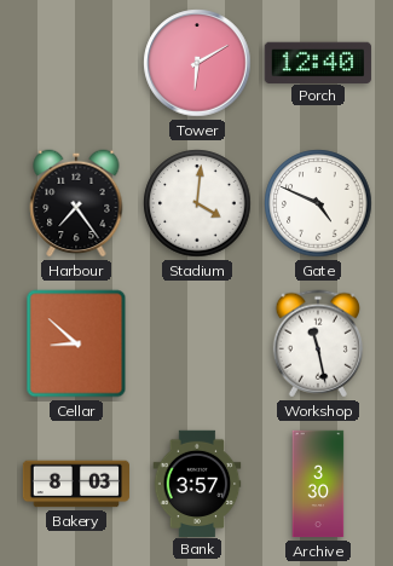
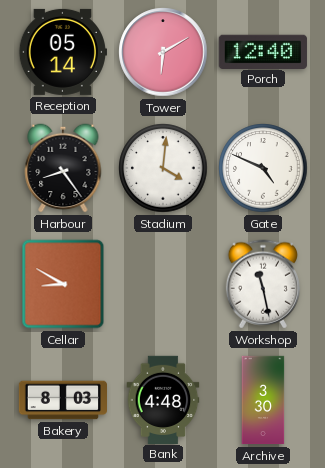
Reception: none -> 05:14 (62, 52)
Harbour: 7:24 -> 8:24 (63, 168)
Cellar: 8:52 -> 8:50 (63, 284)
Bank: 3:57 -> 4:48 (163, 399)
